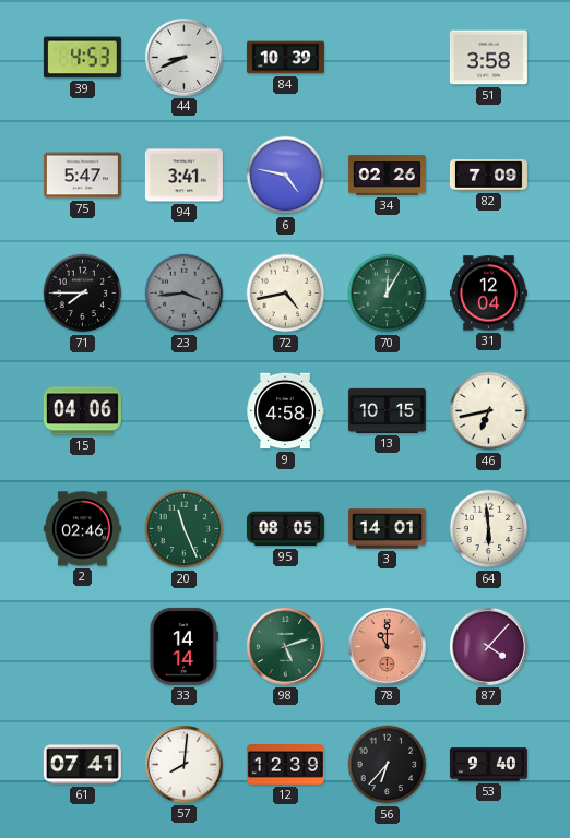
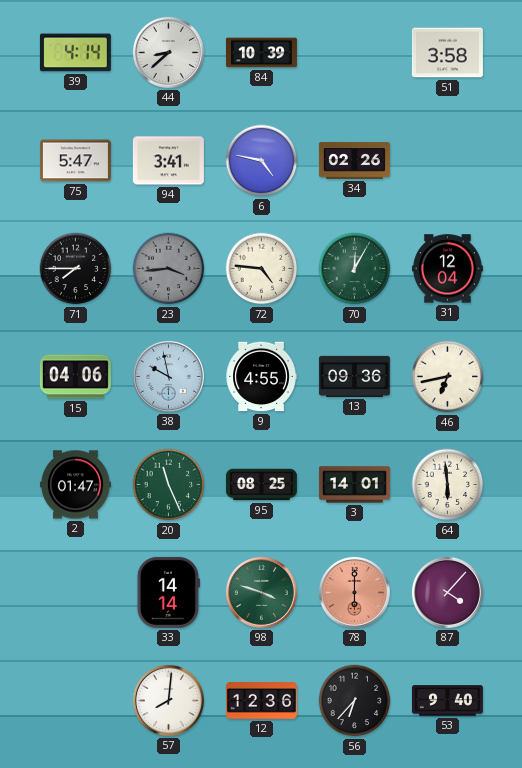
39: 4:53 -> 4:14 (75, 53)
44: 8:41 -> 8:38 (168, 52)
82: 7:09 -> none (488, 176)
72: 4:43 -> 4:46 (262, 269)
38: none -> 9:58 (168, 376)
9: 4:58 -> 4:55 (261, 377)
13: 10:15 -> 09:36 (354, 376)
2: 02:46 -> 01:47 (75, 485)
95: 08:05 -> 08:25 (261, 485)
98: 5:12 -> 3:48 (261, 592)
78: 11:00 -> 6:00 (354, 592)
61: 07:41 -> none (82, 765)
12: 12:39 -> 12:36 (261, 701)
